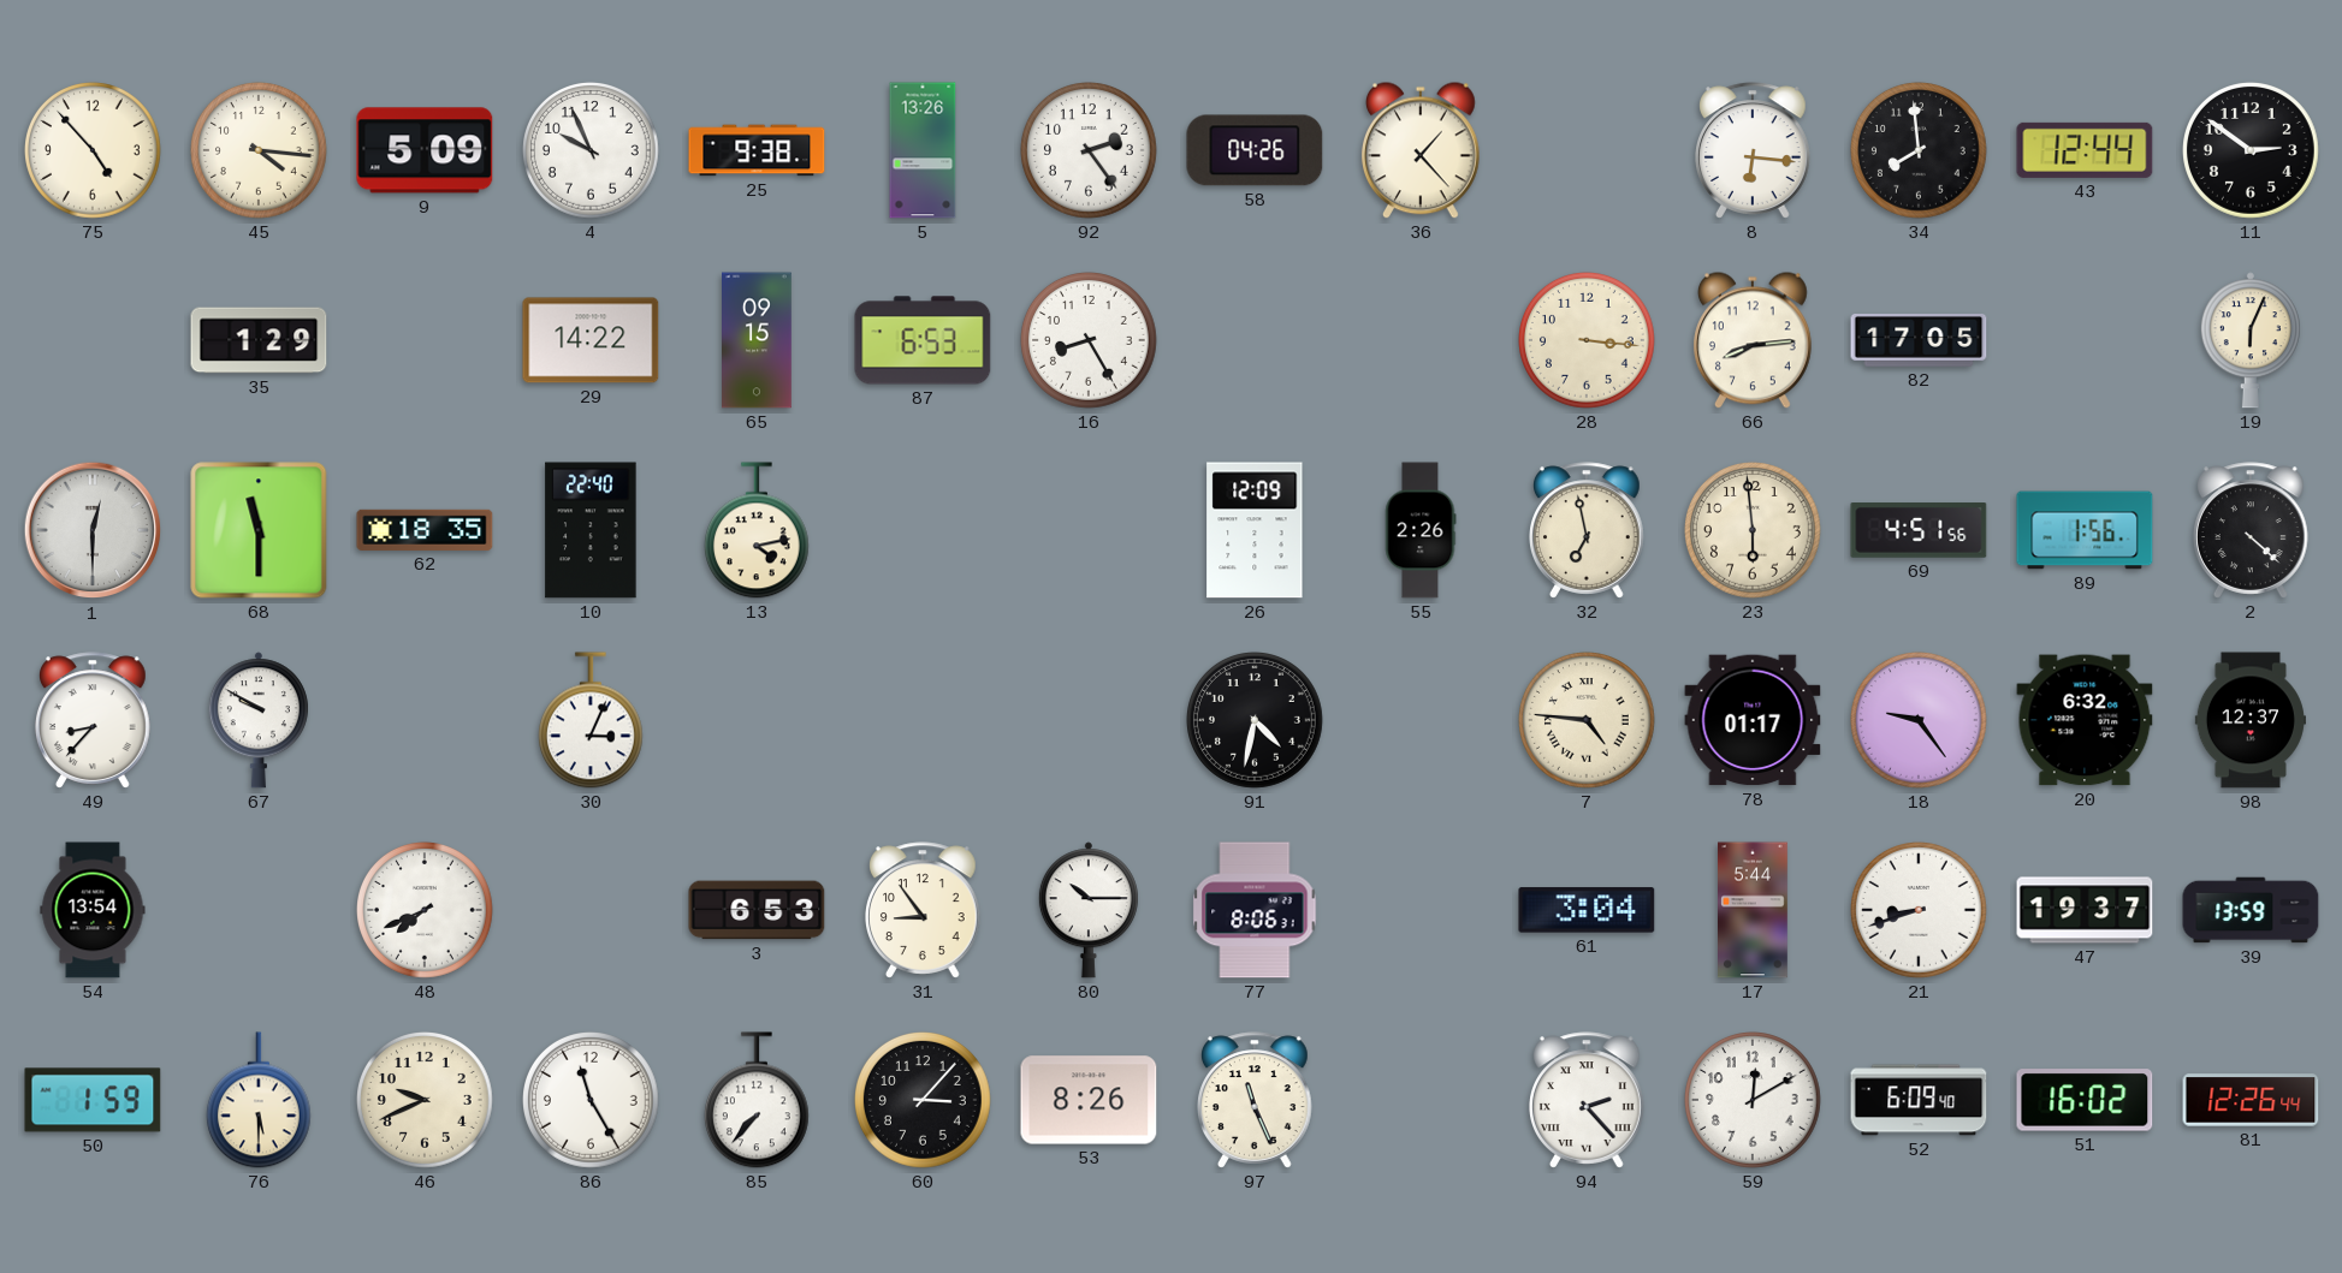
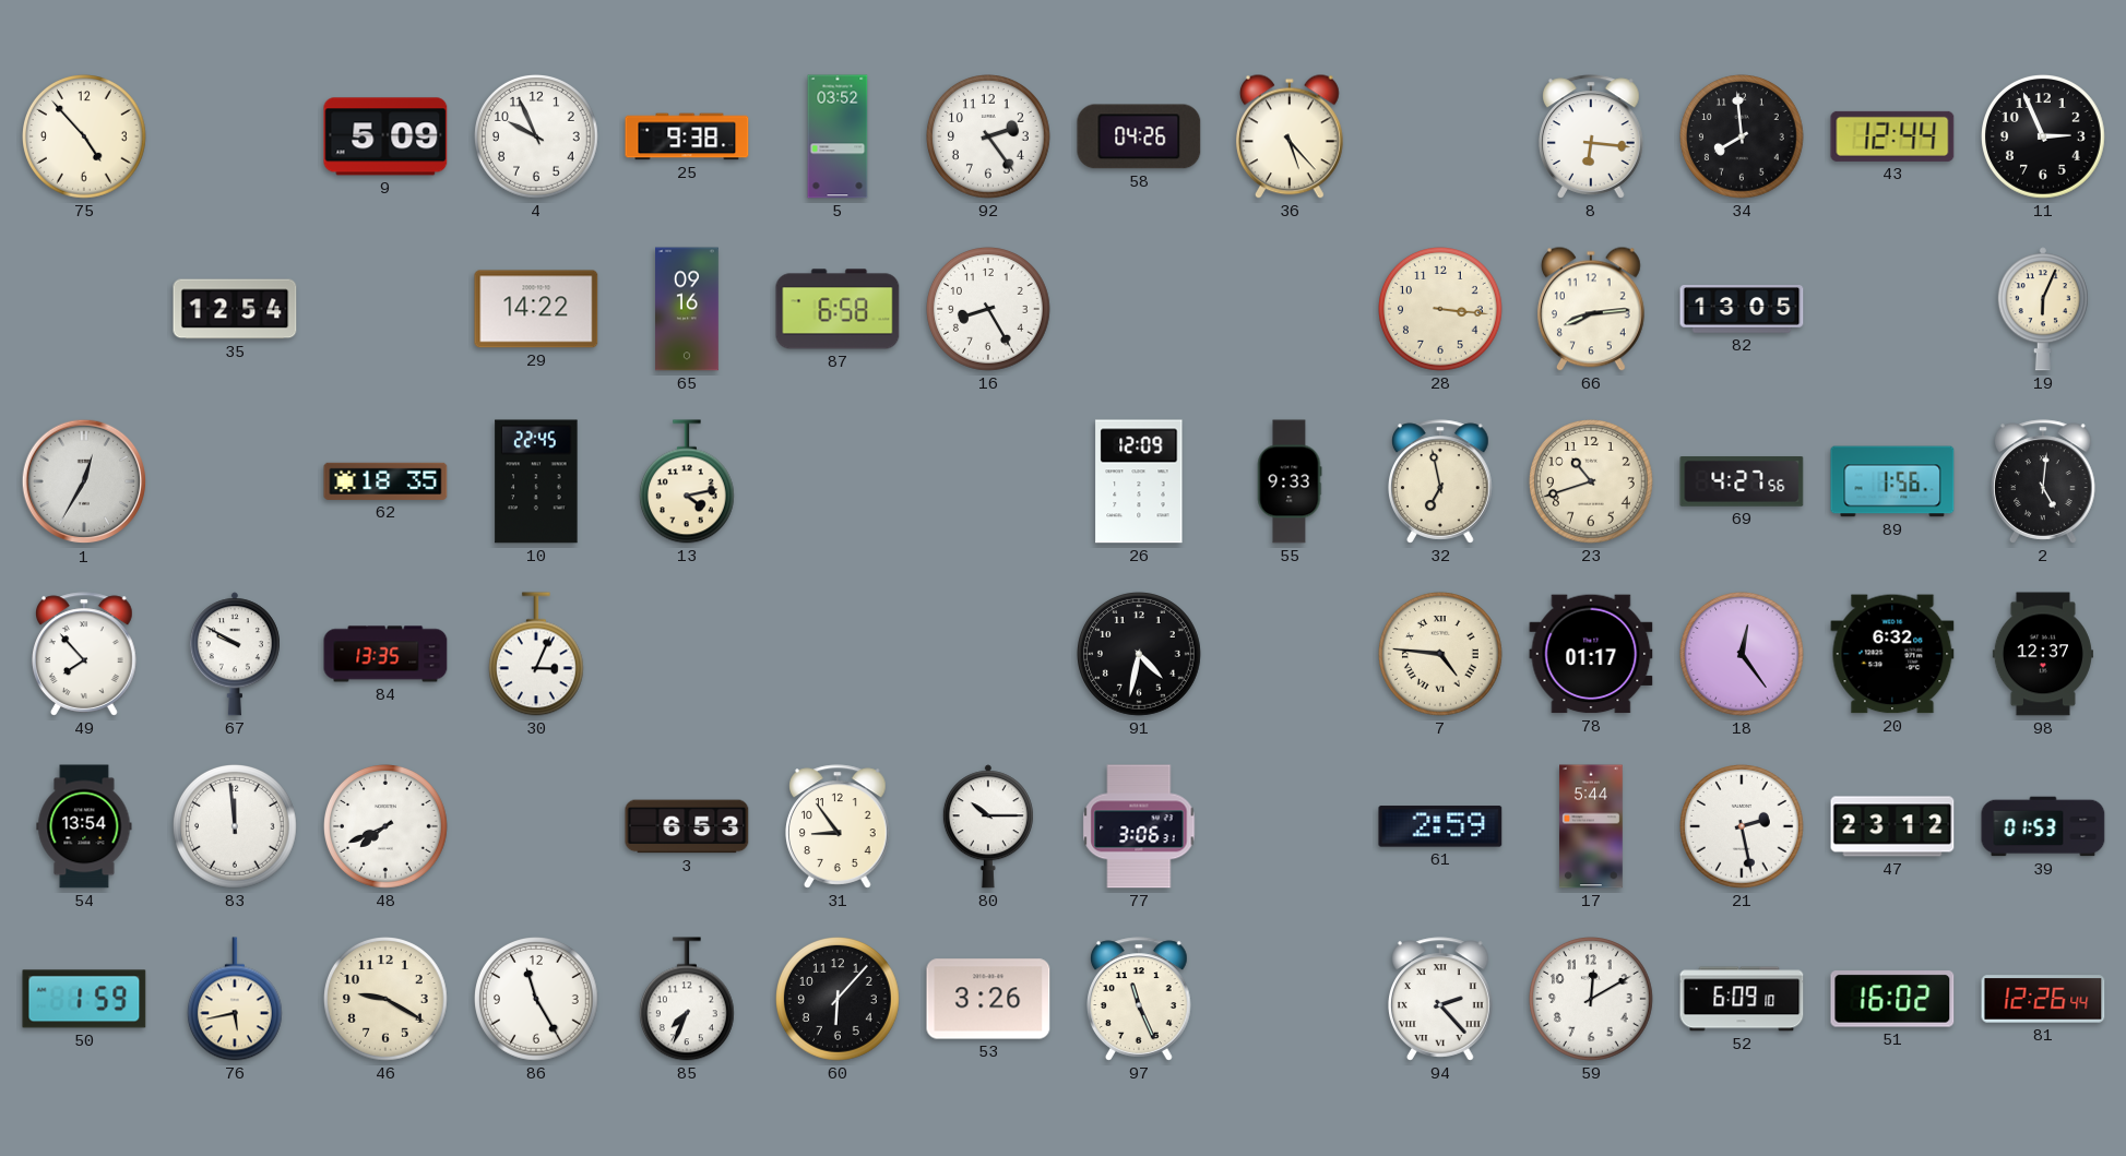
45: 4:16 -> none (260, 151)
5: 13:26 -> 03:52 (838, 136)
36: 1:23 -> 5:23 (1290, 136)
11: 2:51 -> 2:56 (2044, 138)
35: 1:29 -> 12:54 (235, 309)
65: 09:15 -> 09:16 (688, 309)
87: 6:53 -> 6:58 (838, 309)
82: 17:05 -> 13:05 (1742, 309)
1: 12:30 -> 12:35 (84, 481)
68: 11:30 -> none (259, 530)
10: 22:40 -> 22:45 (536, 481)
55: 2:26 -> 9:33 (1290, 481)
23: 5:59 -> 10:42 (1592, 482)
69: 4:51 -> 4:27 (1742, 482)
2: 4:22 -> 5:01 (2044, 481)
49: 8:37 -> 7:53 (85, 654)
84: none -> 13:35 (385, 654)
18: 9:24 -> 12:24 (1743, 655)
83: none -> 11:59 (236, 827)
77: 8:06 -> 3:06 (1139, 826)
61: 3:04 -> 2:59 (1440, 826)
21: 8:42 -> 2:28 (1743, 827)
47: 19:37 -> 23:12 (1892, 826)
39: 13:59 -> 01:53 (2043, 826)
76: 5:30 -> 5:43 (235, 999)
46: 9:41 -> 9:20 (387, 1000)
85: 7:37 -> 7:34 (687, 999)
60: 3:07 -> 6:07 (839, 1000)
53: 8:26 -> 3:26 (988, 999)
52: 6:09:40 -> 6:09:10 (1742, 999)
